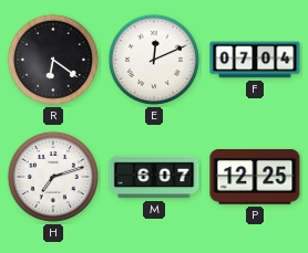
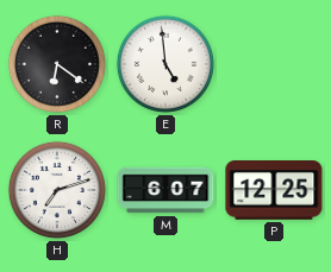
E: 12:11 -> 4:59 (165, 64)
F: 07:04 -> none (255, 60)
